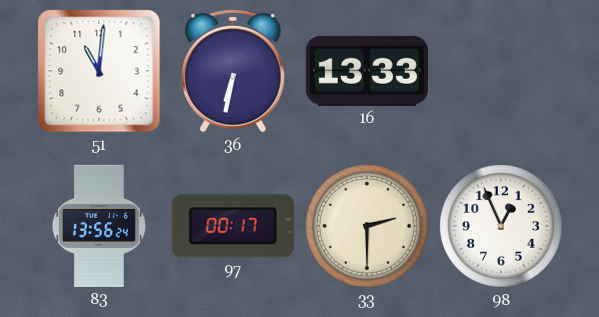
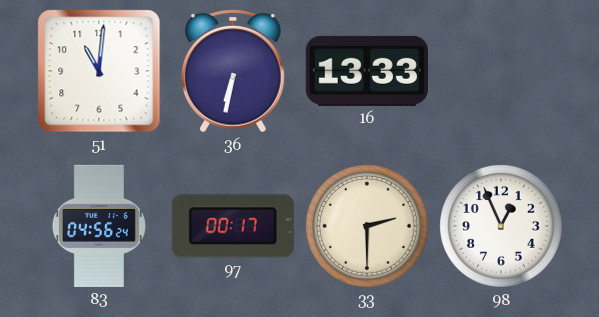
83: 13:56 -> 04:56 (99, 226)
